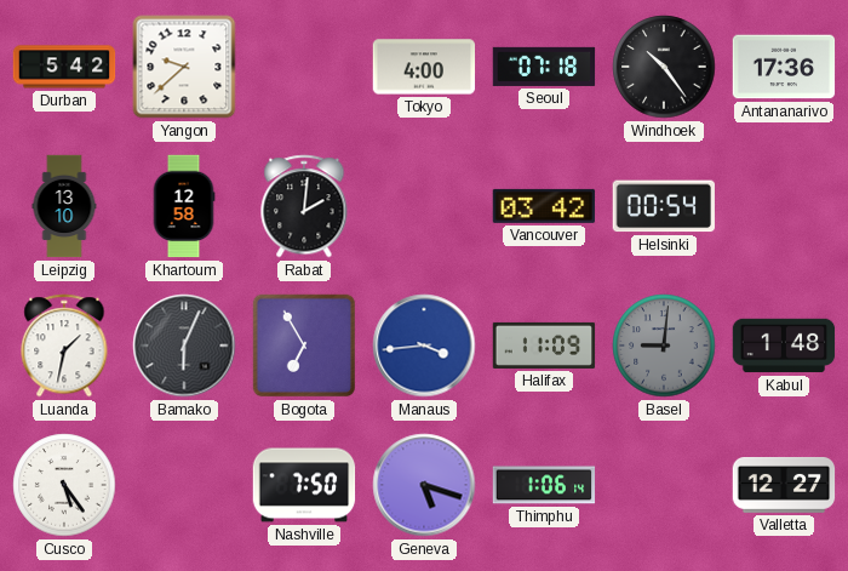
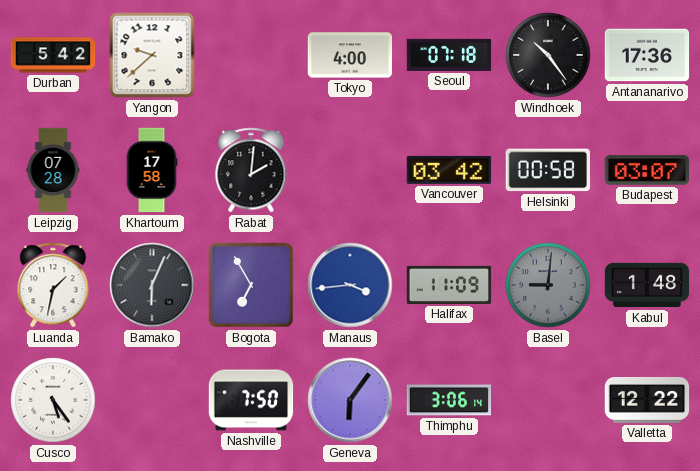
Leipzig: 13:10 -> 07:28 (53, 170)
Khartoum: 12:58 -> 17:58 (152, 170)
Helsinki: 00:54 -> 00:58 (547, 170)
Budapest: none -> 03:07 (647, 170)
Geneva: 5:18 -> 6:06 (350, 400)
Thimphu: 1:06 -> 3:06 (449, 400)
Valletta: 12:27 -> 12:22 (647, 401)
